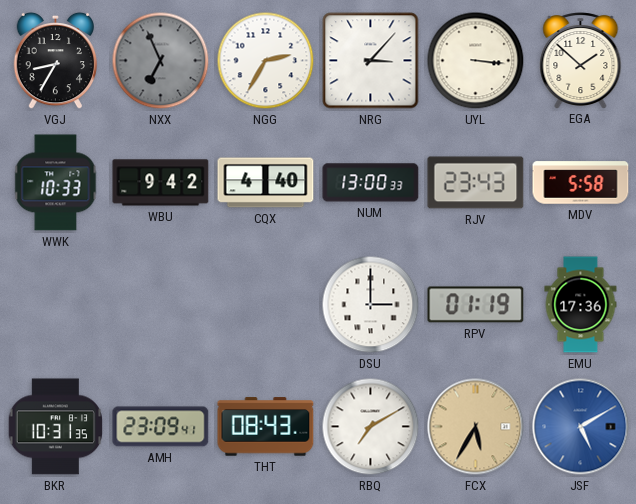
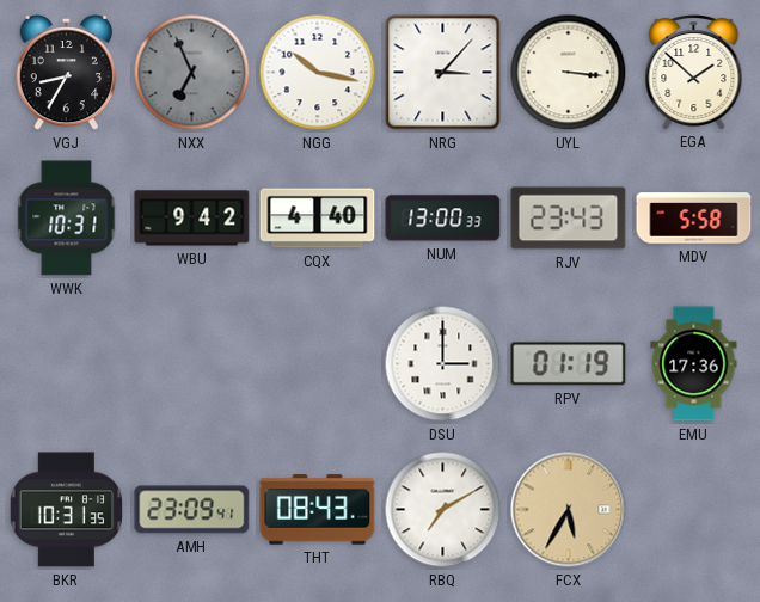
NGG: 2:35 -> 10:17 (318, 73)
WWK: 10:33 -> 10:31 (67, 219)
JSF: 5:10 -> none (581, 427)
